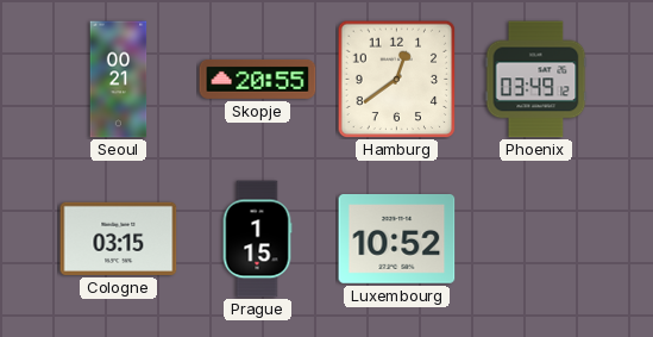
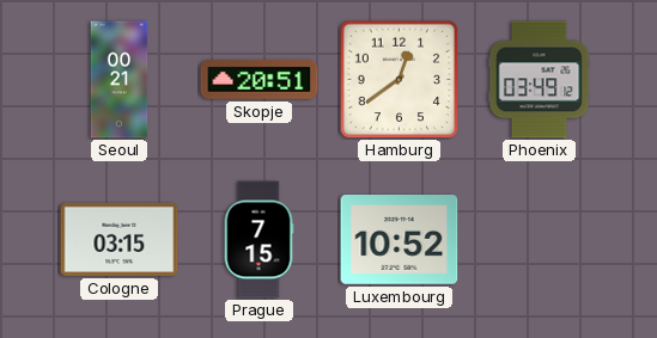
Skopje: 20:55 -> 20:51 (260, 79)
Prague: 1:15 -> 7:15 (258, 240)
